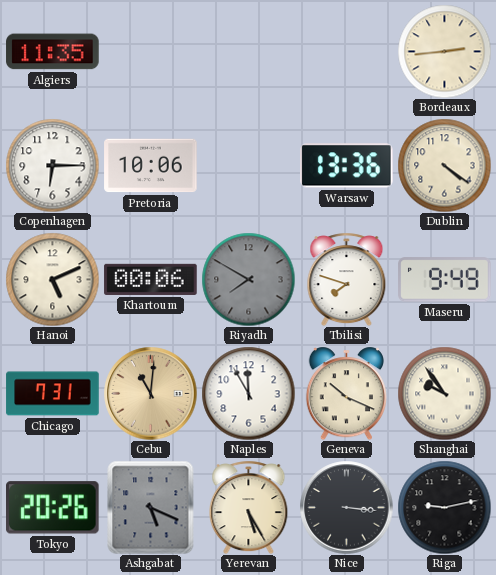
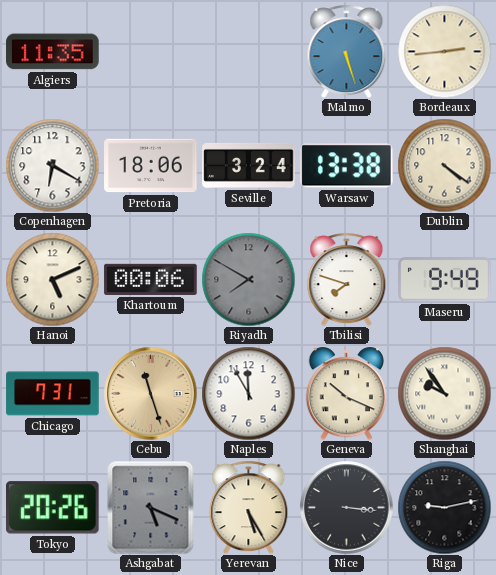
Malmo: none -> 5:27 (347, 51)
Copenhagen: 6:15 -> 6:20 (52, 165)
Pretoria: 10:06 -> 18:06 (151, 166)
Seville: none -> 3:24 (249, 165)
Warsaw: 13:36 -> 13:38 (347, 166)
Cebu: 11:01 -> 11:27 (150, 393)
